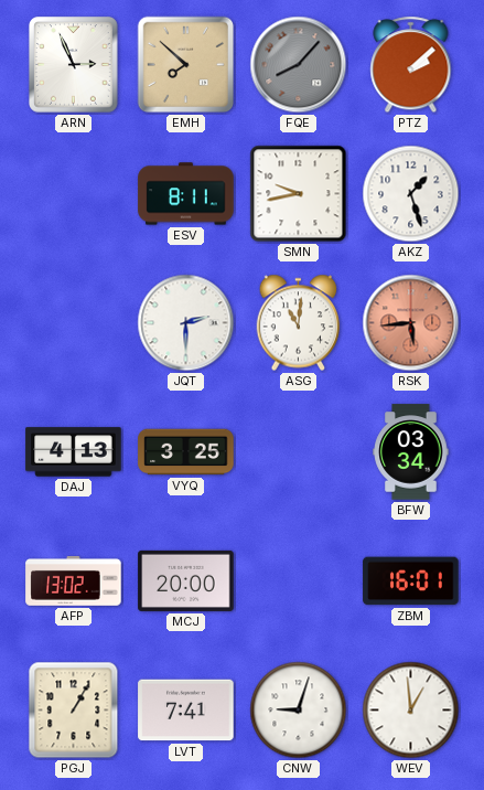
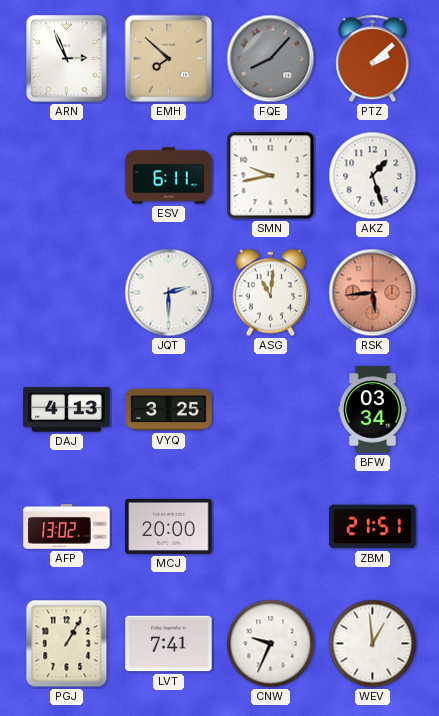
ESV: 8:11 -> 6:11 (169, 176)
ZBM: 16:01 -> 21:51 (373, 527)
CNW: 9:03 -> 9:34 (271, 644)
